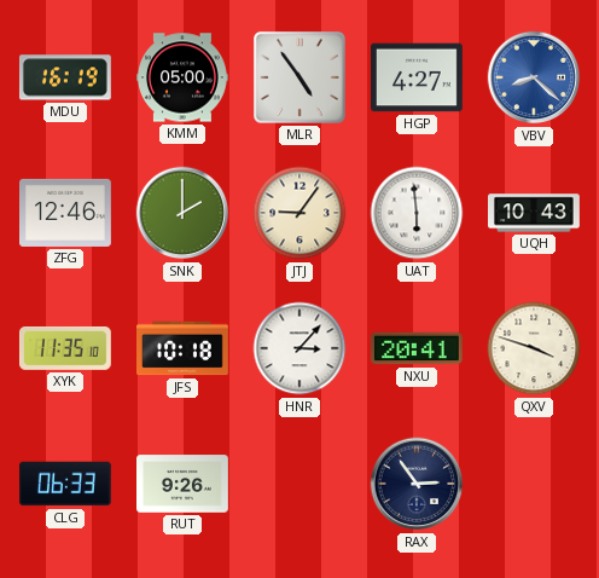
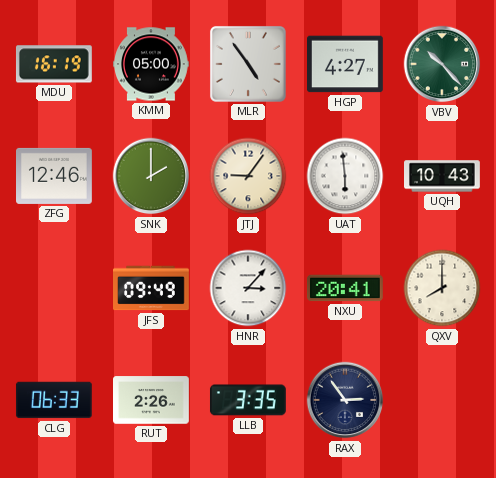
VBV: 8:22 -> 10:23 (442, 64)
VBV dial: blue -> green (442, 64)
XYK: 11:35 -> none (65, 348)
JFS: 10:18 -> 09:49 (152, 288)
QXV: 3:48 -> 8:00 (442, 288)
RUT: 9:26 -> 2:26 (152, 400)
LLB: none -> 3:35 (248, 400)
